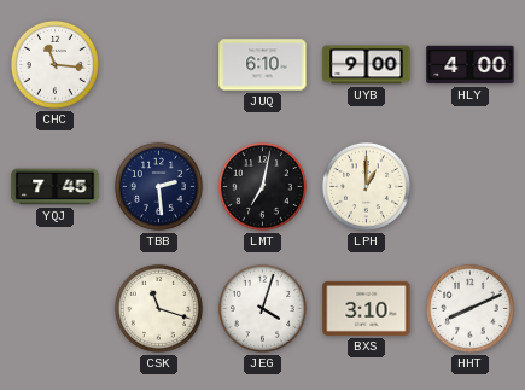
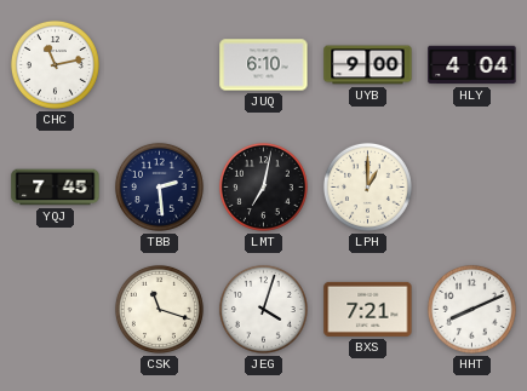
CHC: 11:16 -> 11:13 (55, 64)
HLY: 4:00 -> 4:04 (472, 65)
BXS: 3:10 -> 7:21 (368, 309)
